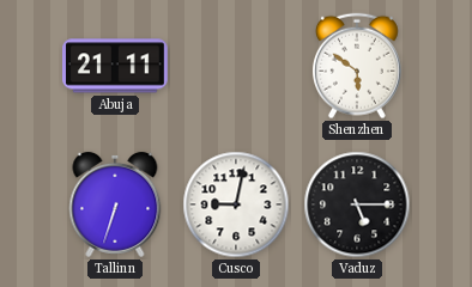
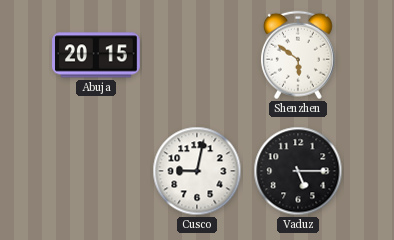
Abuja: 21:11 -> 20:15 (97, 55)
Tallinn: 6:33 -> none (115, 204)
